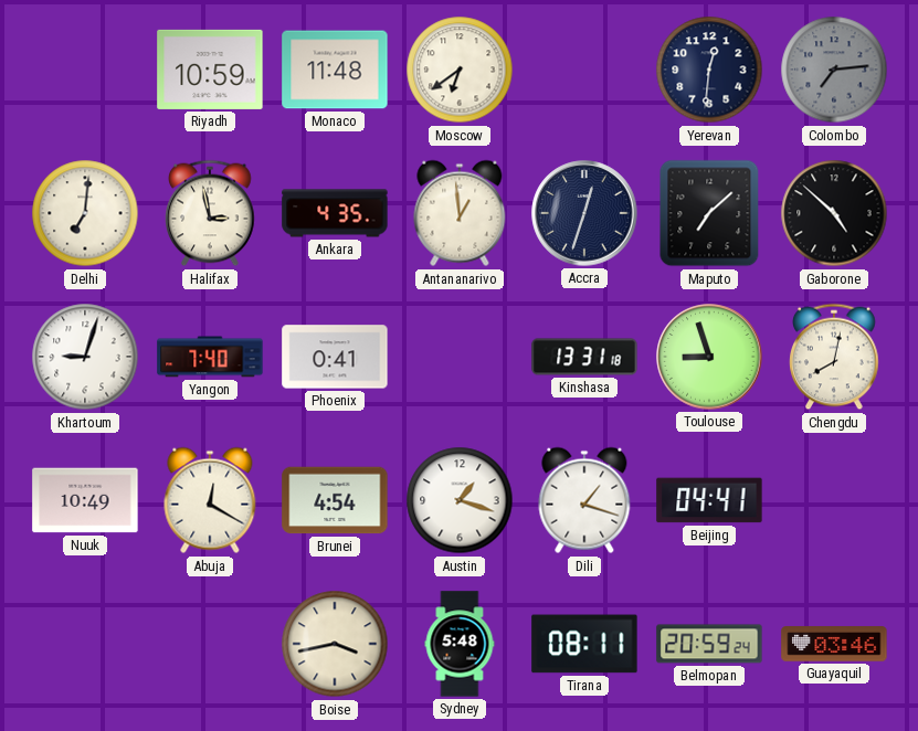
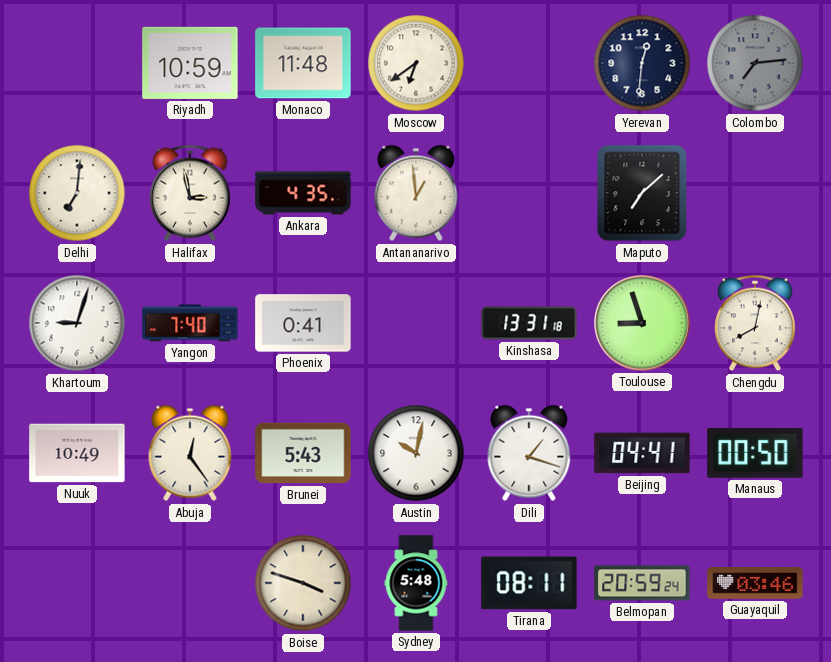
Accra: 12:33 -> none (584, 213)
Gaborone: 4:52 -> none (834, 213)
Abuja: 12:20 -> 12:24 (190, 453)
Brunei: 4:54 -> 5:43 (303, 453)
Austin: 1:18 -> 10:02 (416, 453)
Manaus: none -> 00:50 (755, 453)
Boise: 3:43 -> 3:48 (303, 583)
